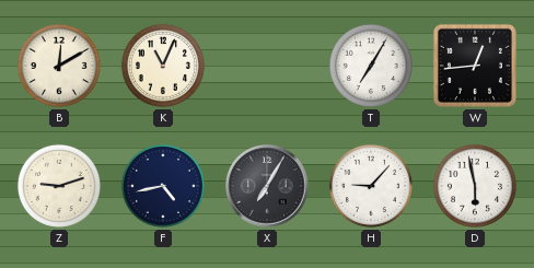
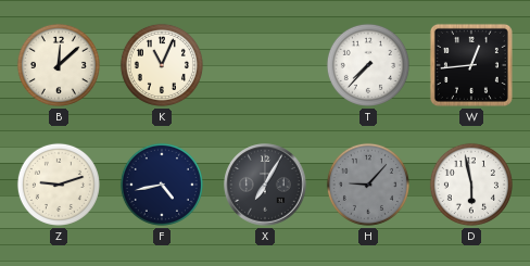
B: 12:10 -> 12:08 (59, 65)
T: 7:05 -> 7:37 (368, 65)
H dial: white -> grey (368, 185)
